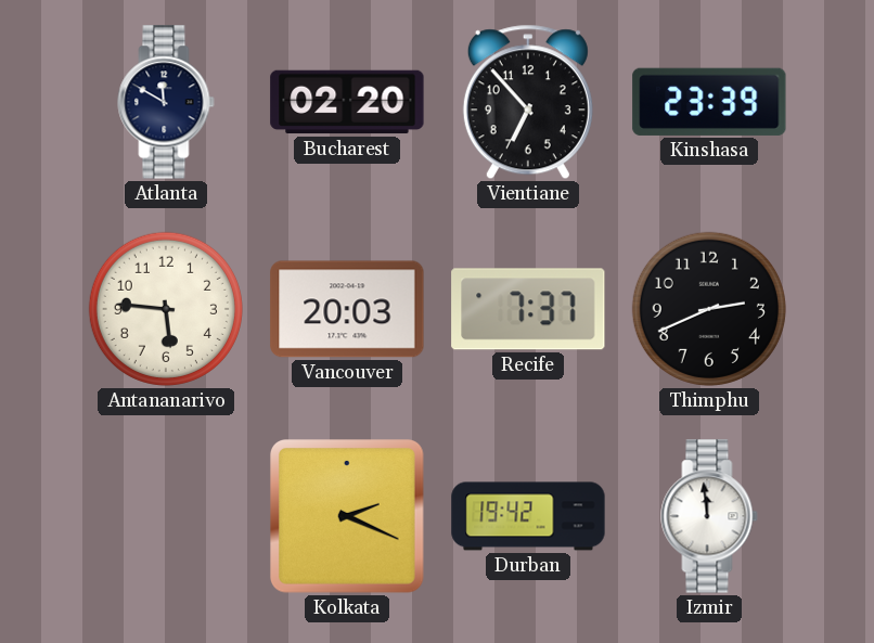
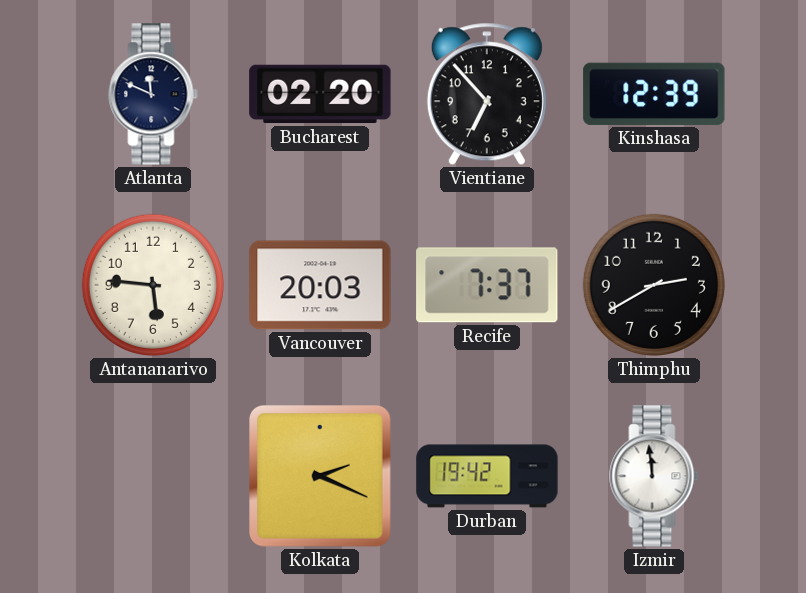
Atlanta: 11:50 -> 11:49 (153, 94)
Kinshasa: 23:39 -> 12:39 (654, 94)
Thimphu: 2:41 -> 2:40 (654, 285)
